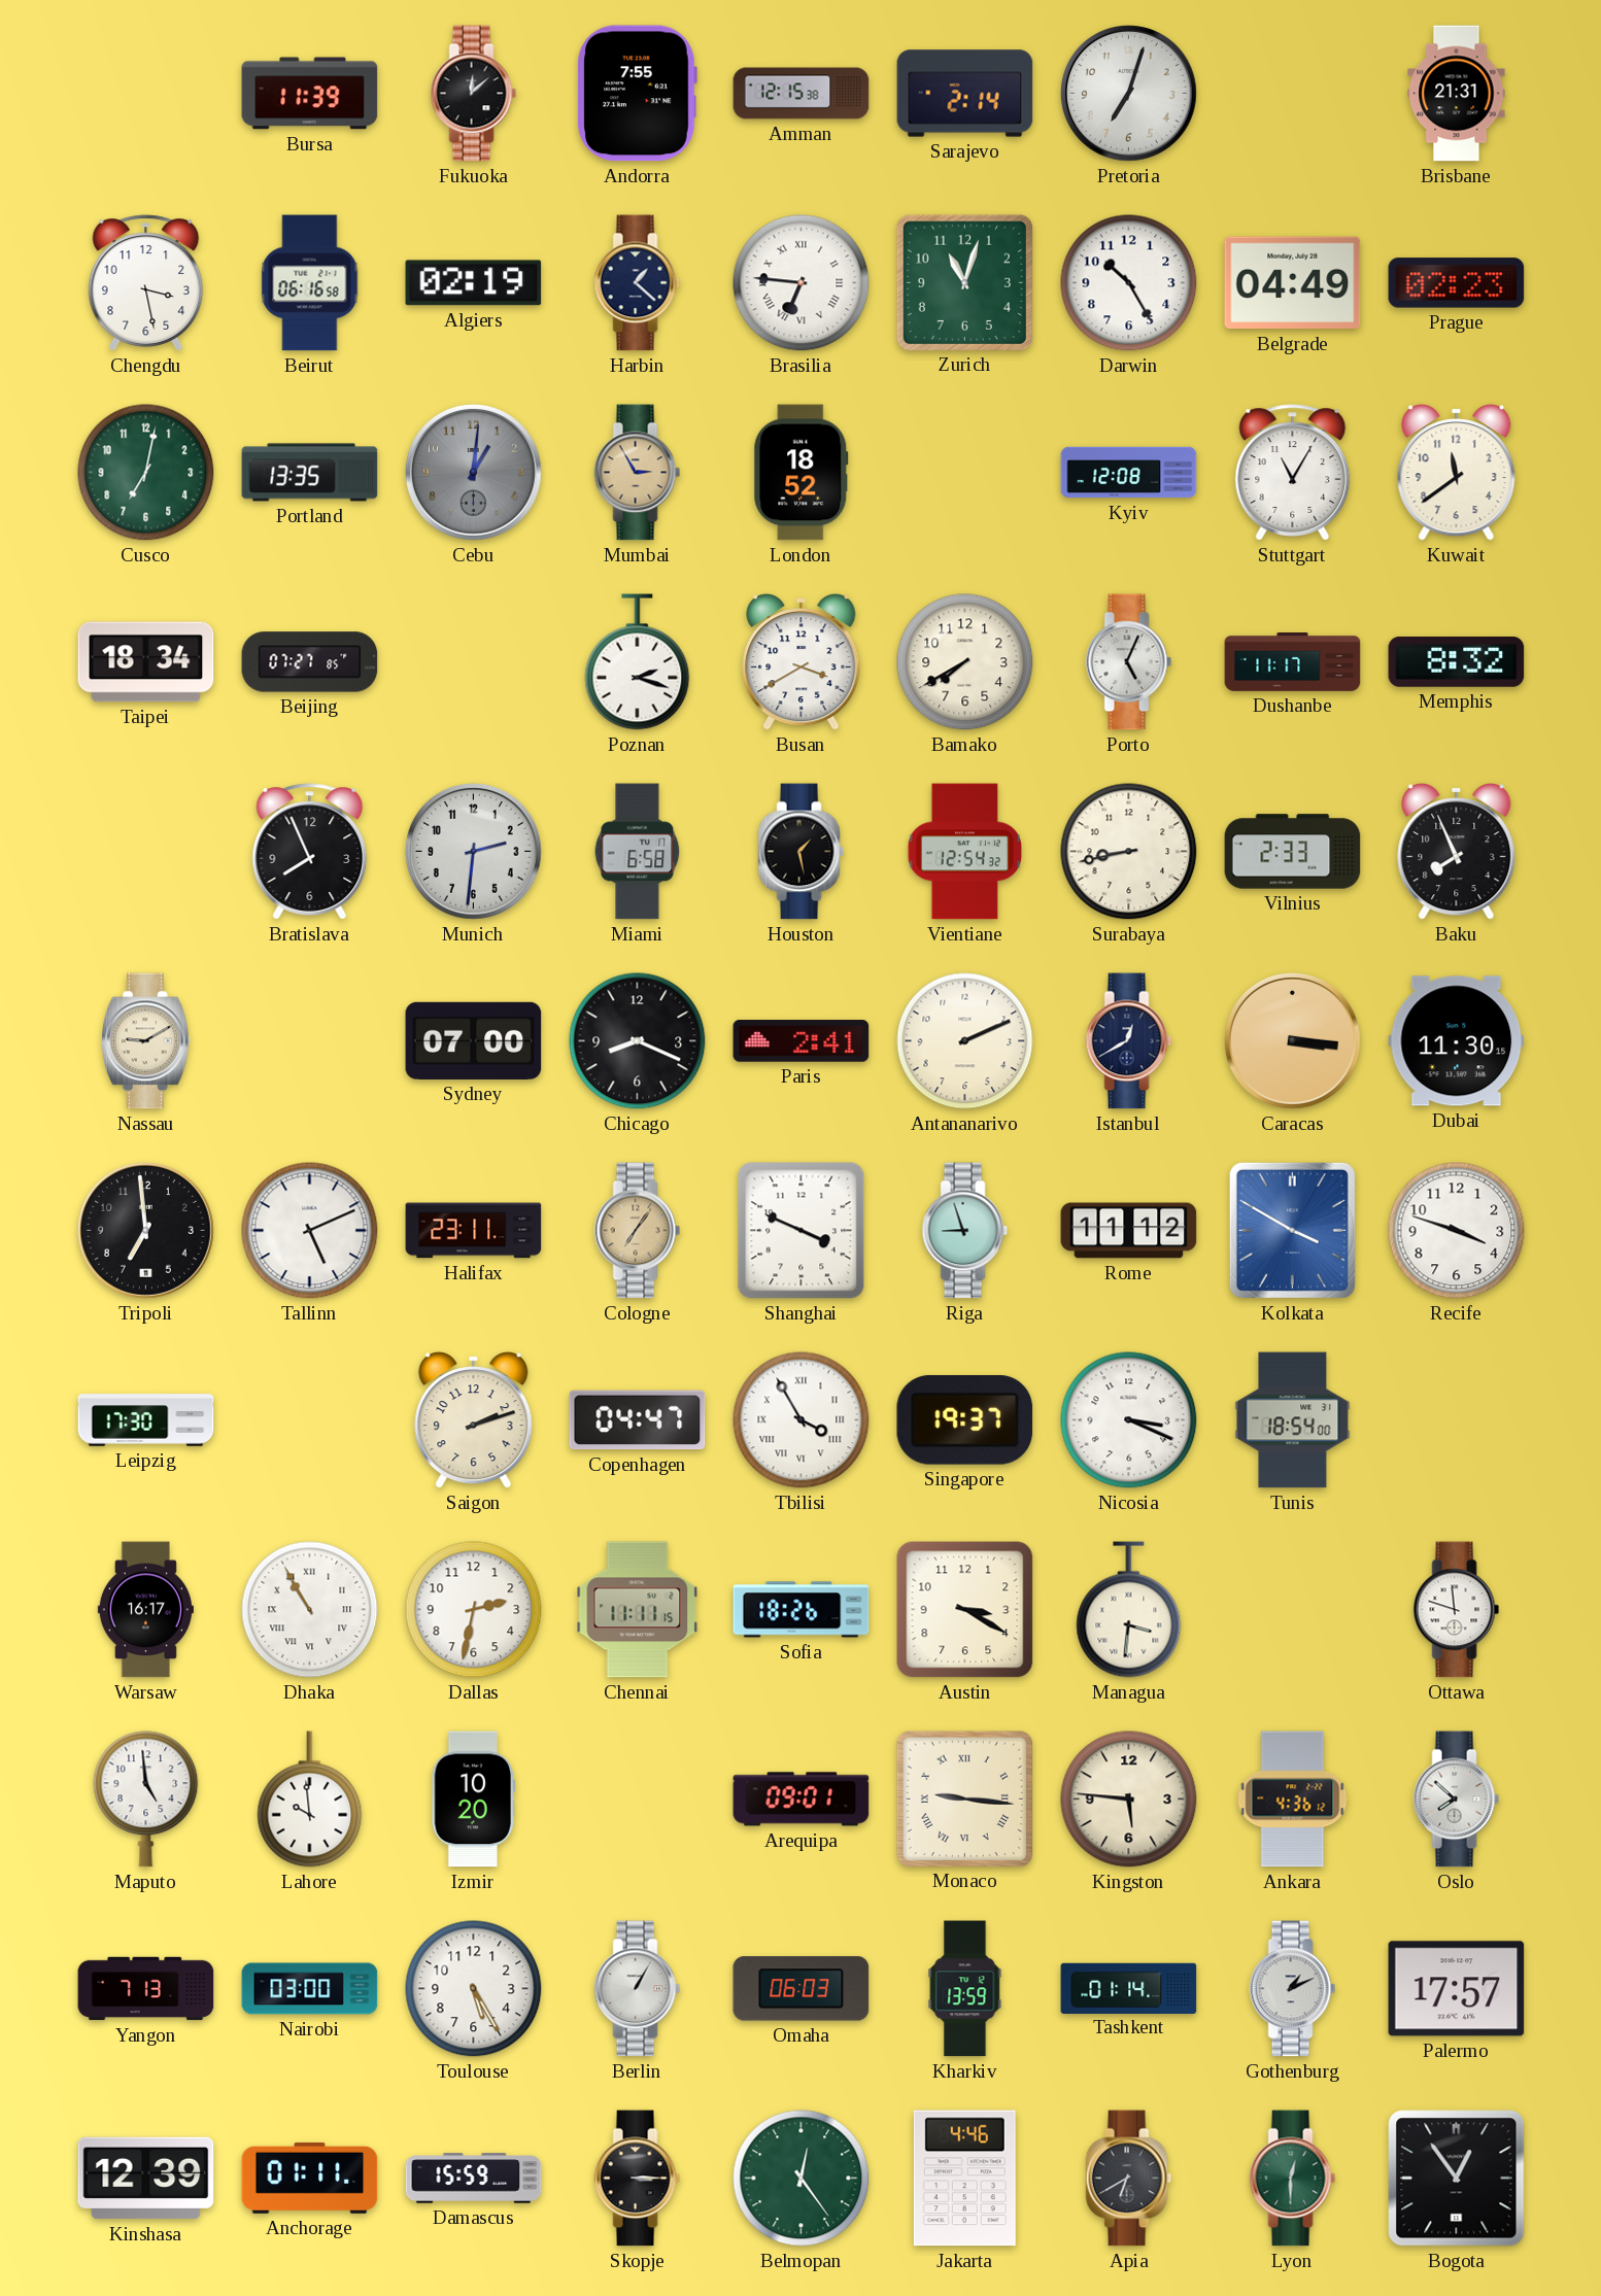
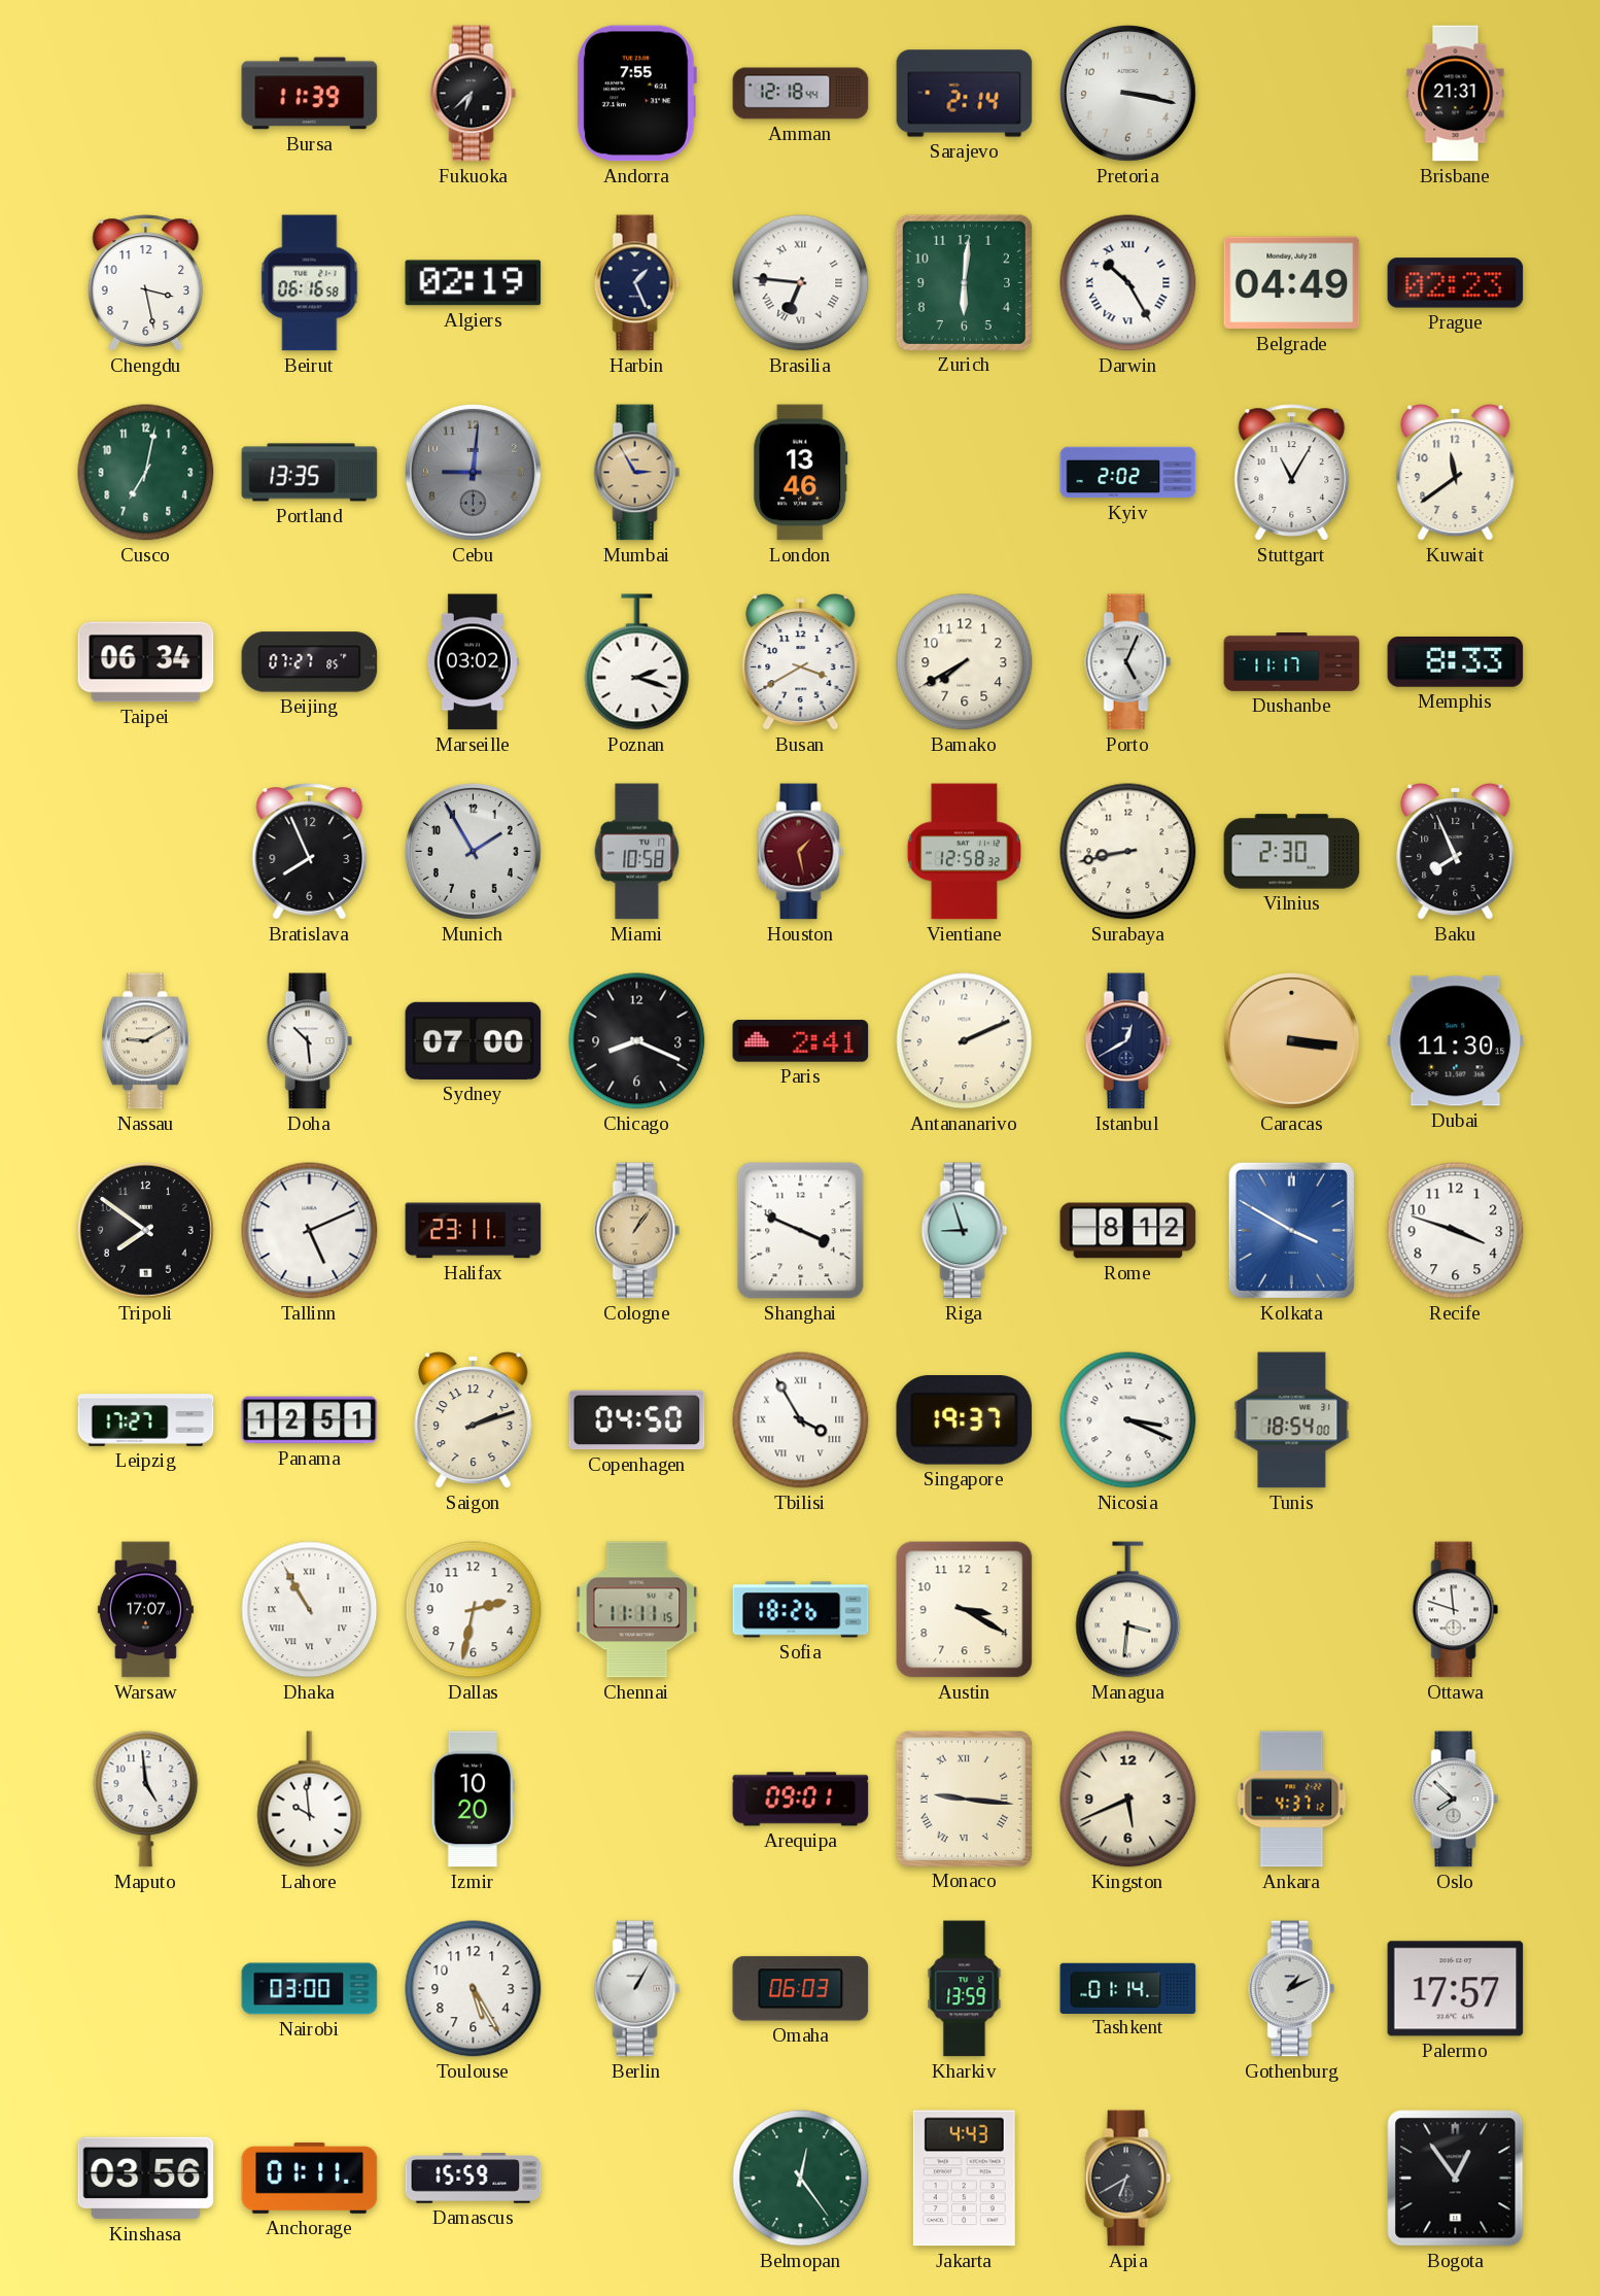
Fukuoka: 12:08 -> 6:38 (474, 94)
Amman: 12:15 -> 12:18 (801, 94)
Pretoria: 7:03 -> 3:17 (1128, 94)
Harbin: 1:22 -> 1:26 (637, 283)
Zurich: 11:03 -> 6:01 (964, 282)
Darwin numerals: Arabic -> Roman (1128, 283)
Cebu: 1:01 -> 9:01 (474, 473)
London: 18:52 -> 13:46 (801, 473)
Kyiv: 12:08 -> 2:02 (1128, 473)
Taipei: 18:34 -> 06:34 (146, 662)
Marseille: none -> 03:02 (473, 662)
Memphis: 8:32 -> 8:33 (1456, 662)
Munich: 2:31 -> 1:55 (474, 852)
Miami: 6:58 -> 10:58 (637, 852)
Houston dial: black -> burgundy (801, 852)
Vientiane: 12:54 -> 12:58 (964, 852)
Vilnius: 2:33 -> 2:30 (1292, 852)
Doha: none -> 10:29 (310, 1041)
Tripoli: 6:59 -> 7:51 (146, 1231)
Cologne: 7:06 -> 1:06 (637, 1231)
Rome: 11:12 -> 8:12 (1128, 1231)
Leipzig: 17:30 -> 17:27 (146, 1420)
Panama: none -> 12:51 (310, 1420)
Copenhagen: 04:47 -> 04:50 (637, 1420)
Warsaw: 16:17 -> 17:07 (145, 1610)
Kingston: 5:46 -> 5:41 (1128, 1800)
Ankara: 4:36 -> 4:37 (1292, 1800)
Yangon: 7:13 -> none (146, 1989)
Kinshasa: 12:39 -> 03:56 (146, 2179)
Skopje: 3:15 -> none (638, 2179)
Jakarta: 4:46 -> 4:43 (964, 2179)
Lyon: 12:30 -> none (1293, 2179)
